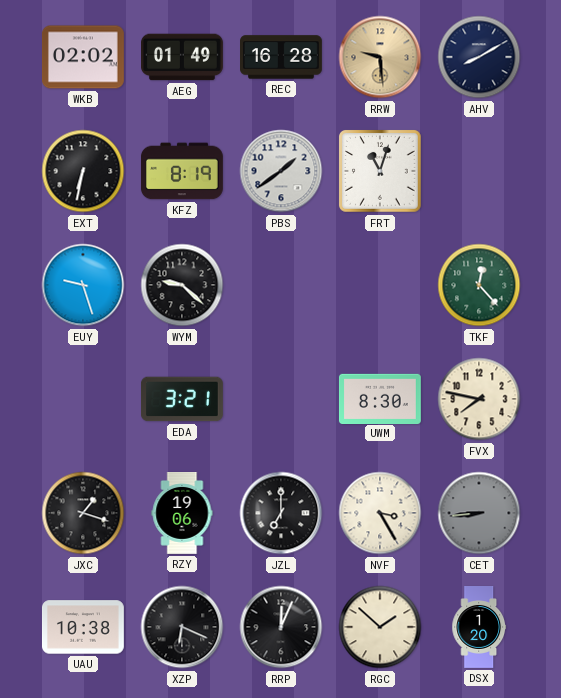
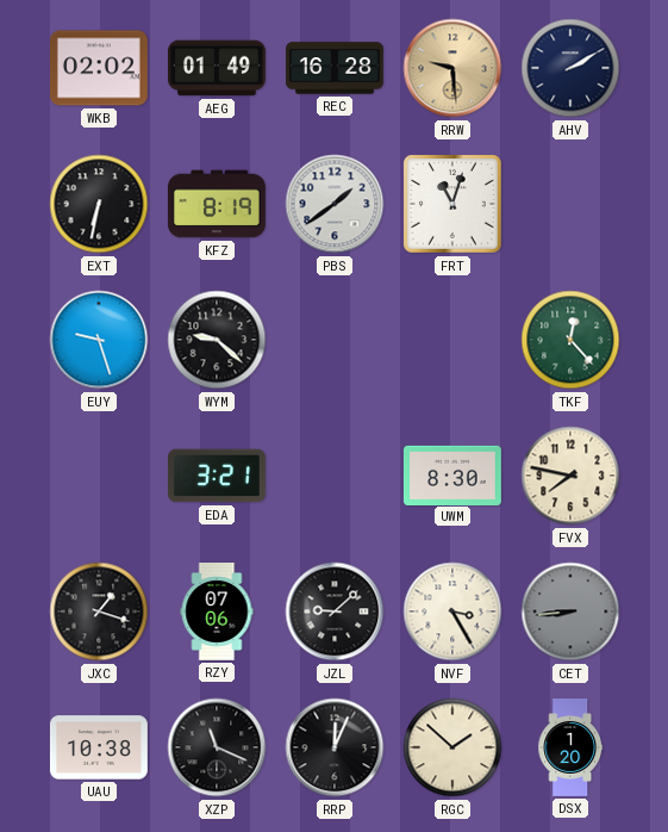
AHV: 8:10 -> 2:10 (570, 68)
RZY: 19:06 -> 07:06 (217, 613)
JZL: 7:00 -> 9:08 (335, 611)
XZP: 6:19 -> 11:19 (217, 747)
